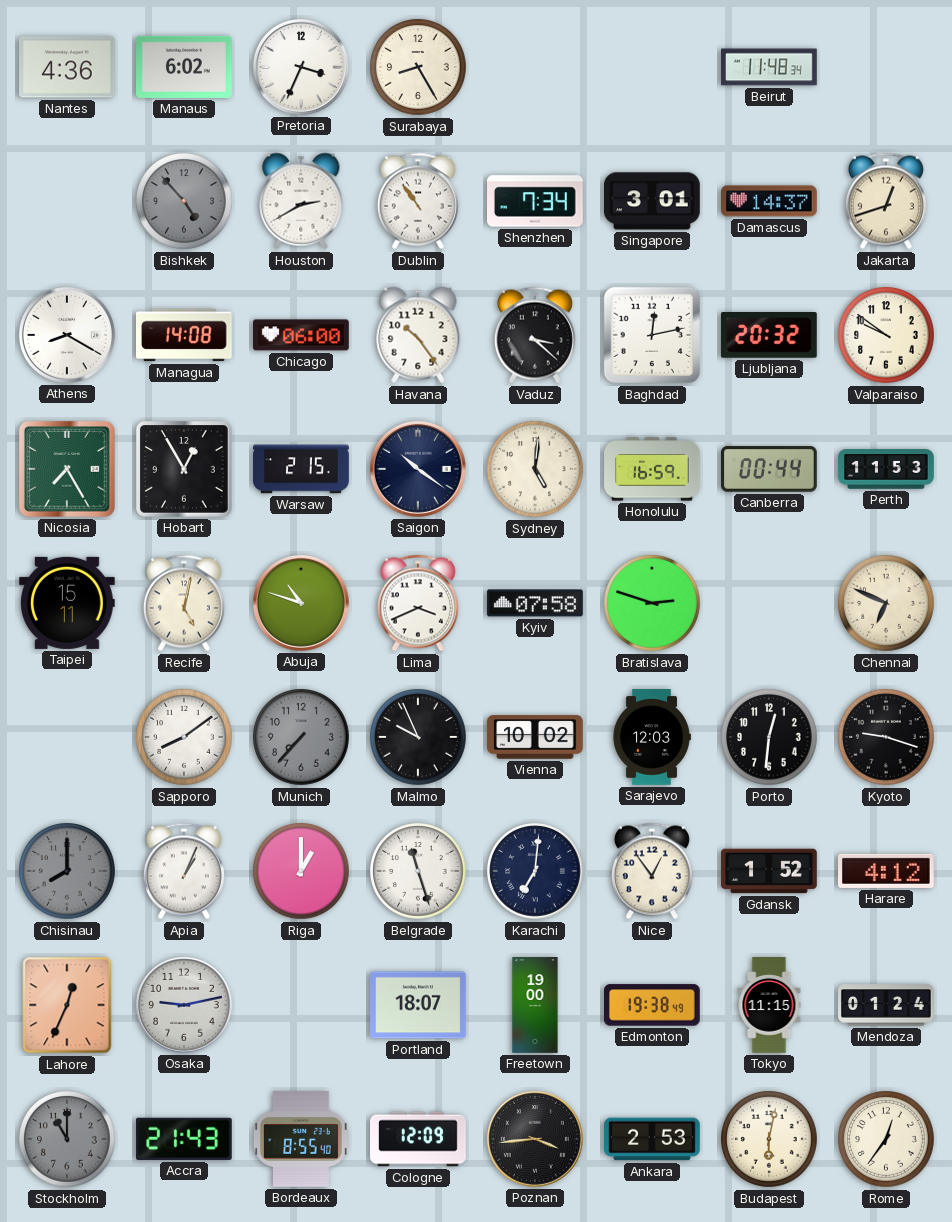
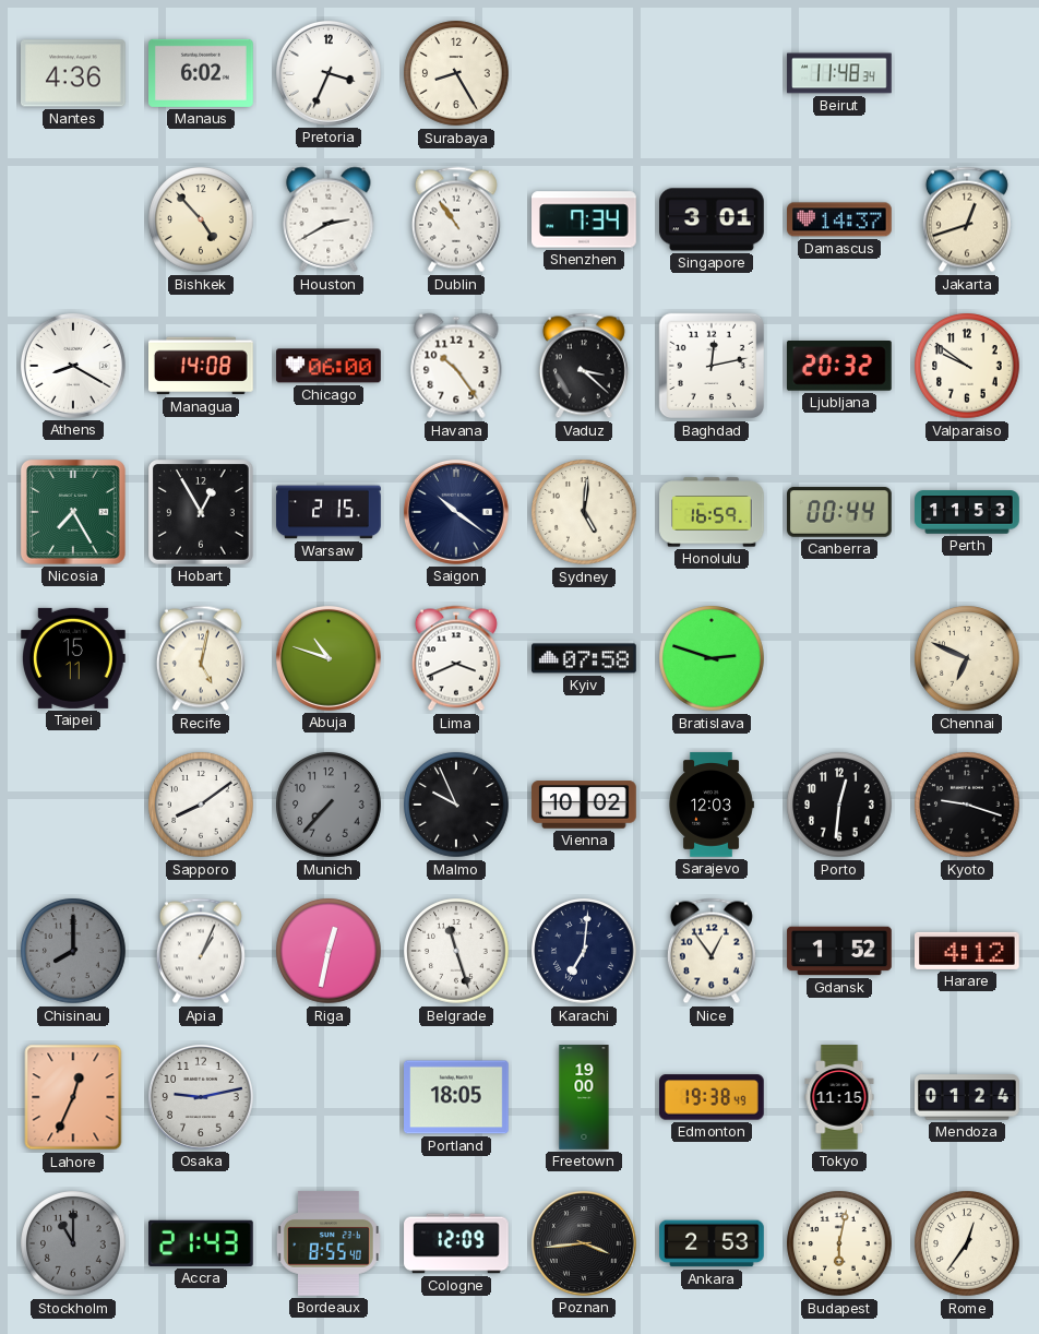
Bishkek dial: grey -> cream (201, 219)
Riga: 1:00 -> 12:32 (329, 951)
Portland: 18:07 -> 18:05 (457, 1097)
